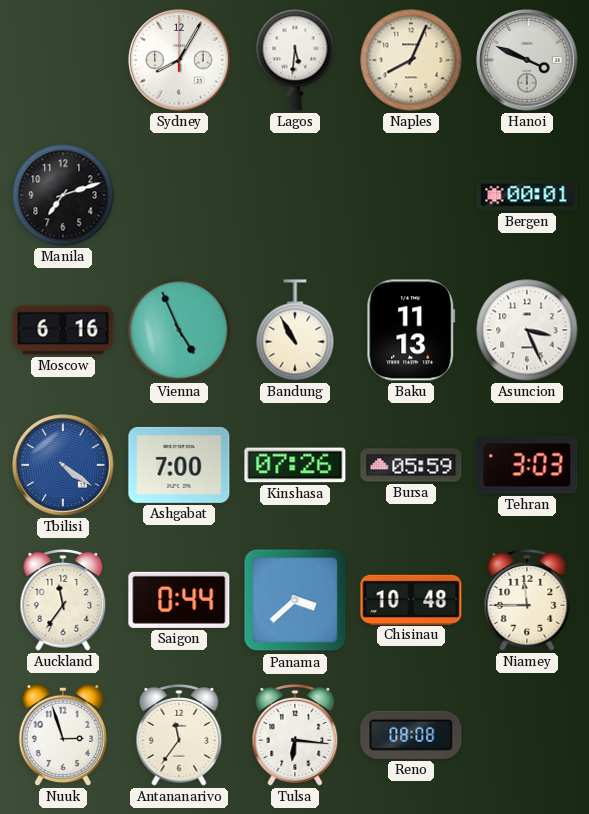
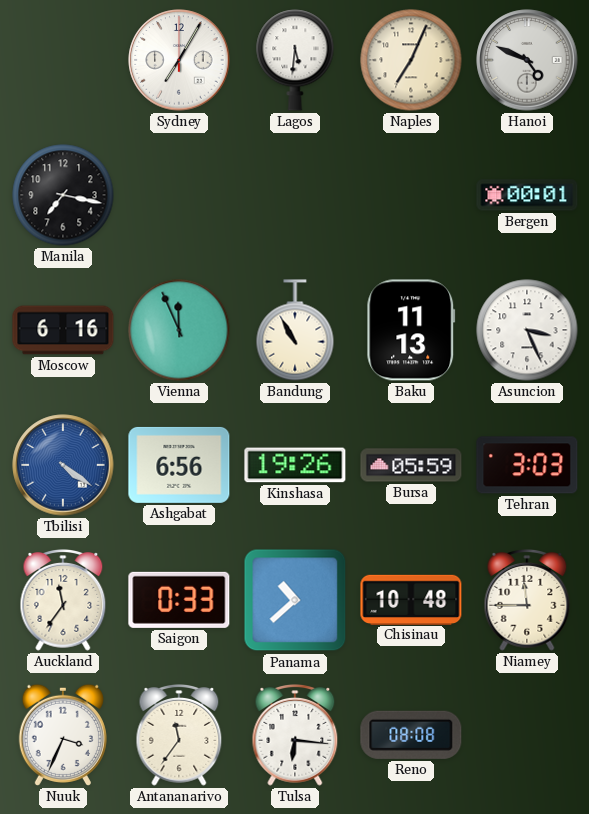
Sydney: 8:05 -> 7:05 (179, 60)
Naples: 8:04 -> 7:04 (411, 60)
Hanoi: 3:49 -> 4:49 (527, 60)
Manila: 7:12 -> 7:17 (63, 195)
Vienna: 4:56 -> 11:56 (179, 330)
Ashgabat: 7:00 -> 6:56 (179, 465)
Kinshasa: 07:26 -> 19:26 (295, 465)
Saigon: 0:44 -> 0:33 (179, 600)
Panama: 3:38 -> 10:38 (295, 600)
Nuuk: 2:57 -> 3:34 (63, 735)
